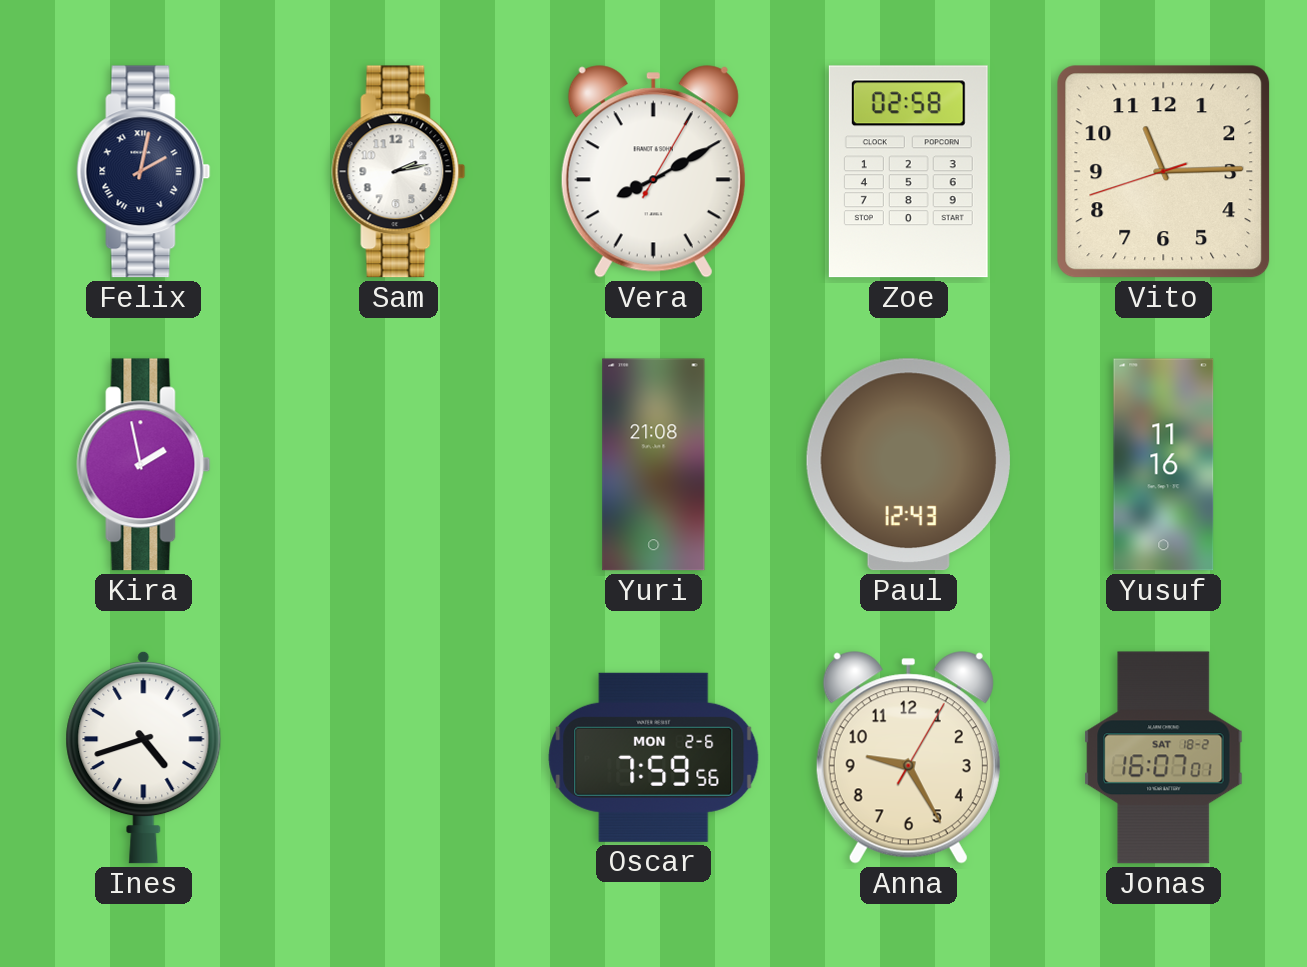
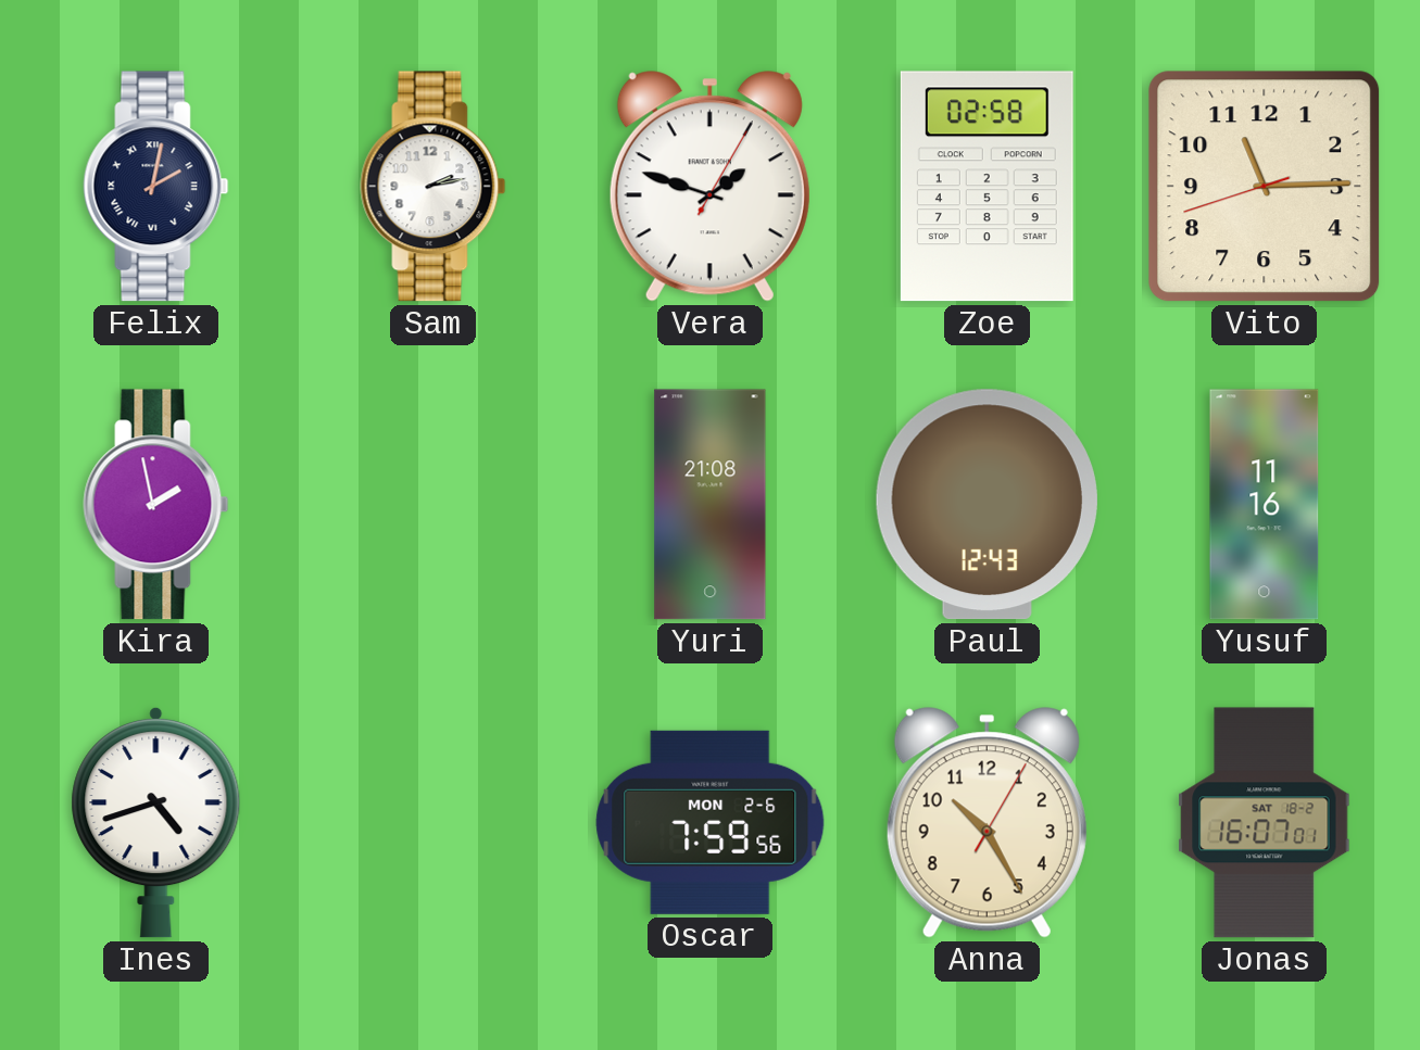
Vera: 8:10 -> 1:48 (709, 187)
Anna: 9:25 -> 10:25 (987, 823)
